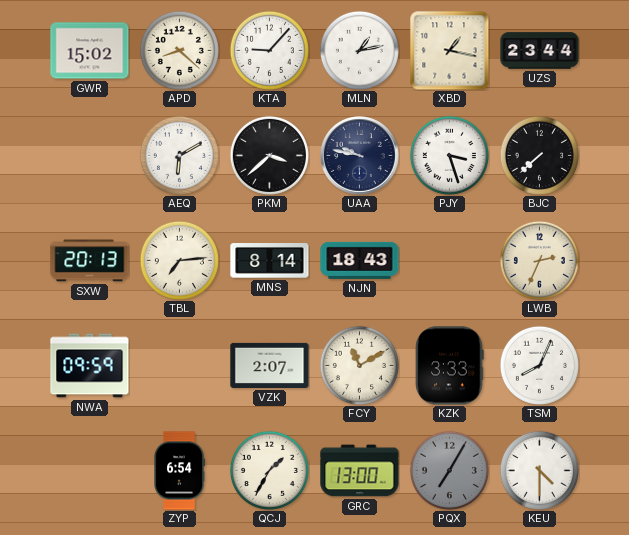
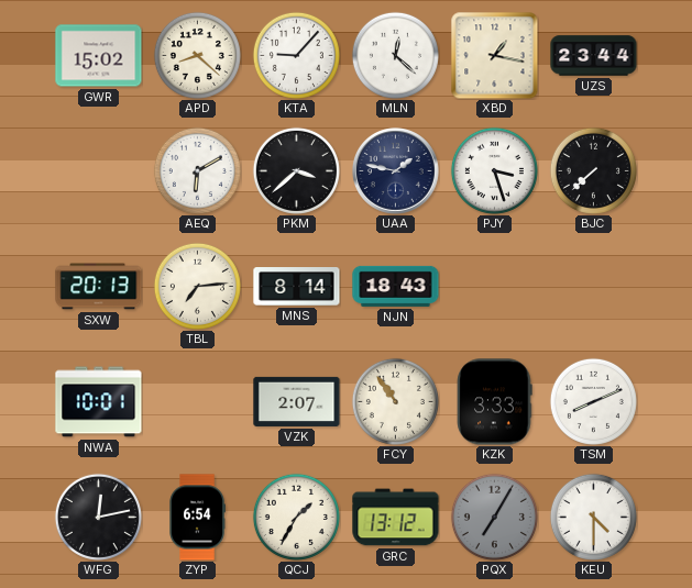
MLN: 1:13 -> 12:22 (395, 55)
UAA: 9:47 -> 1:47 (396, 171)
LWB: 2:34 -> none (539, 260)
NWA: 09:59 -> 10:01 (99, 402)
FCY: 11:10 -> 10:54 (395, 401)
TSM: 8:04 -> 8:11 (593, 401)
WFG: none -> 12:13 (98, 517)
GRC: 13:00 -> 13:12 (396, 518)
